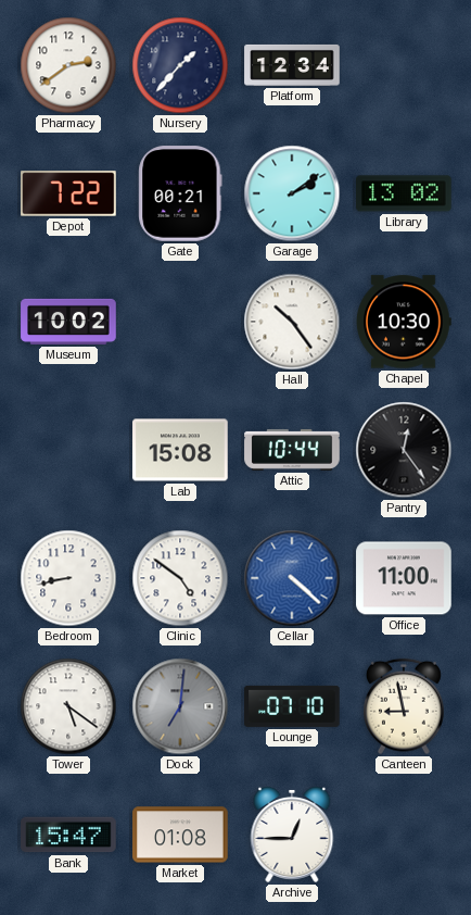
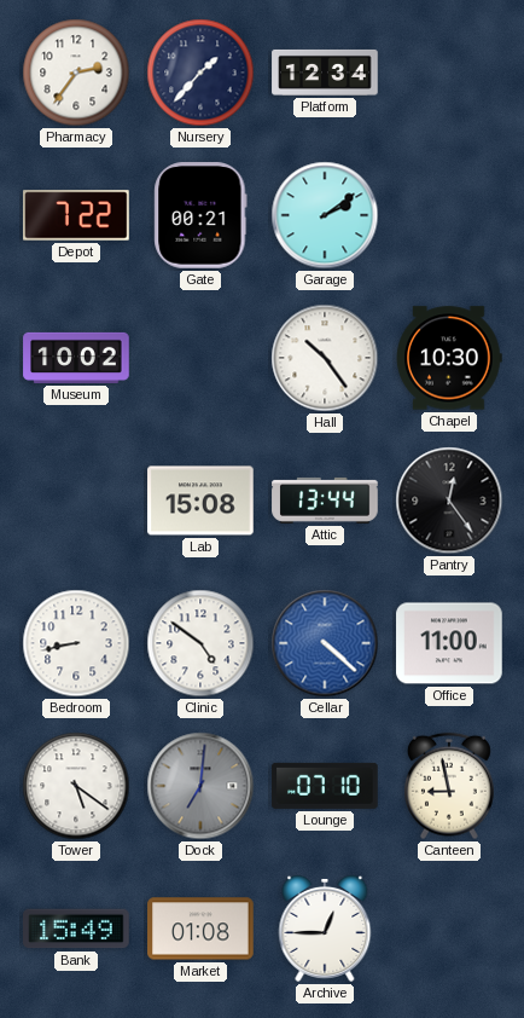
Pharmacy: 2:39 -> 2:36 (76, 73)
Library: 13:02 -> none (404, 193)
Attic: 10:44 -> 13:44 (325, 501)
Bank: 15:47 -> 15:49 (76, 929)
